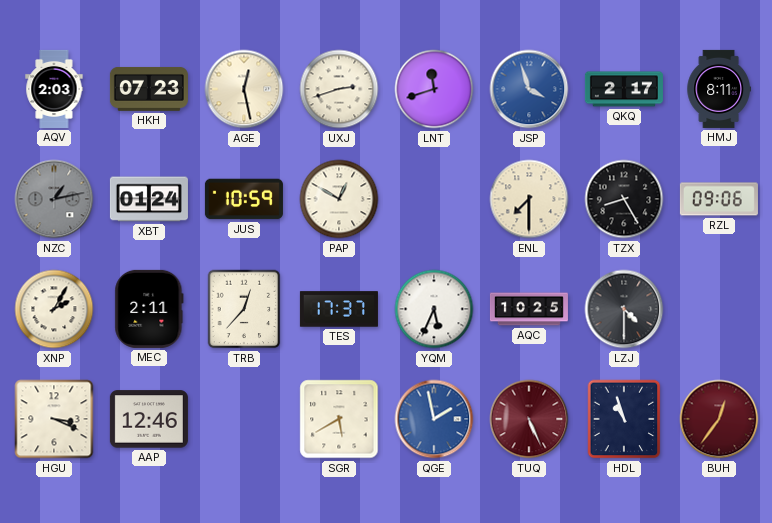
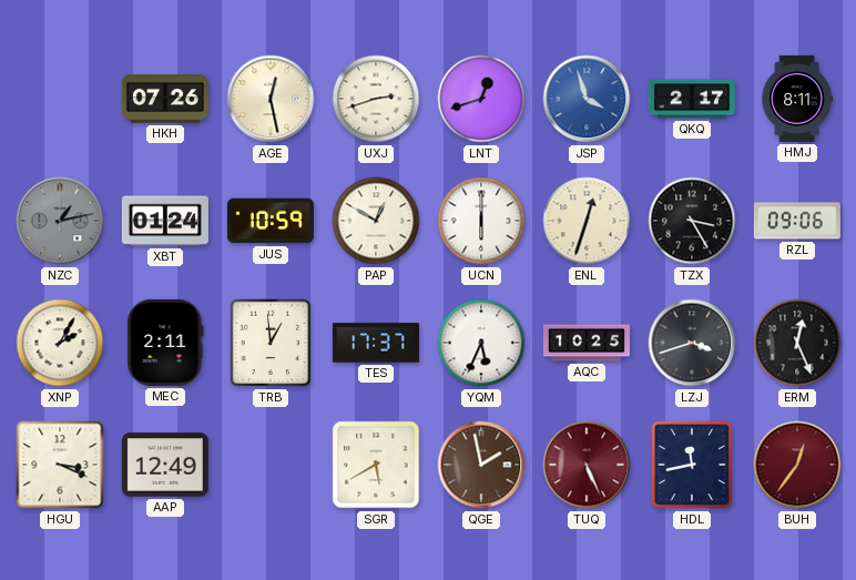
AQV: 2:03 -> none (54, 89)
HKH: 07:23 -> 07:26 (165, 99)
LNT: 11:42 -> 12:42 (481, 99)
UCN: none -> 6:00 (481, 221)
ENL: 7:30 -> 12:33 (587, 221)
TZX: 8:25 -> 3:25 (692, 221)
TRB: 12:37 -> 12:59 (271, 343)
LZJ: 4:30 -> 3:42 (692, 343)
ERM: none -> 12:26 (797, 343)
AAP: 12:46 -> 12:49 (165, 465)
QGE dial: blue -> brown (481, 465)
HDL: 10:57 -> 11:43 (692, 465)
